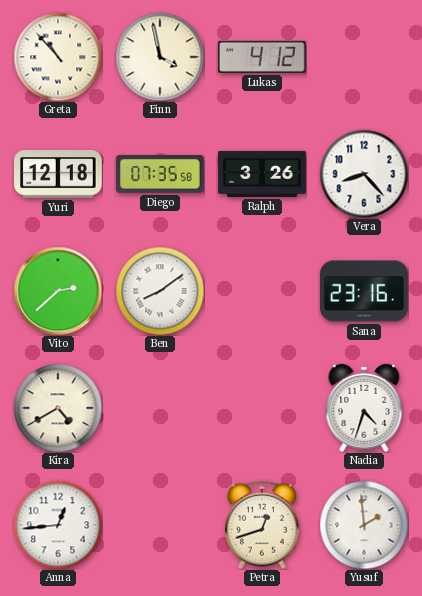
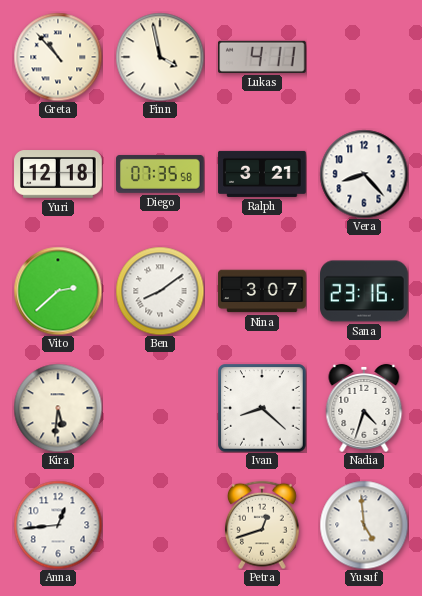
Lukas: 4:12 -> 4:11 (263, 57)
Ralph: 3:26 -> 3:21 (262, 174)
Nina: none -> 3:07 (262, 291)
Kira: 4:40 -> 5:31 (58, 408)
Ivan: none -> 8:22 (262, 408)
Yusuf: 1:59 -> 4:59 (364, 525)
